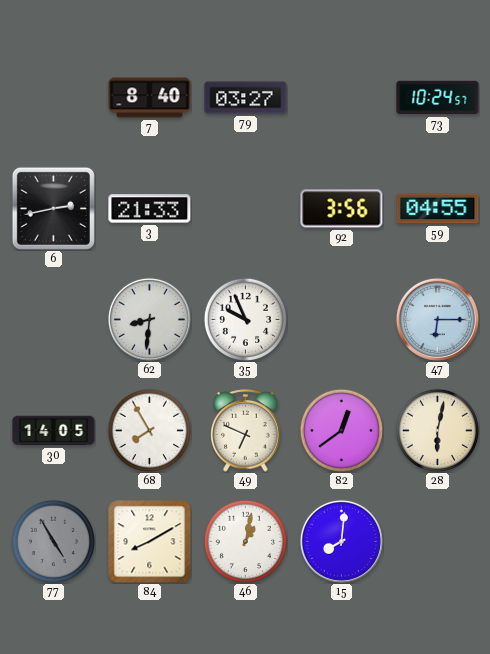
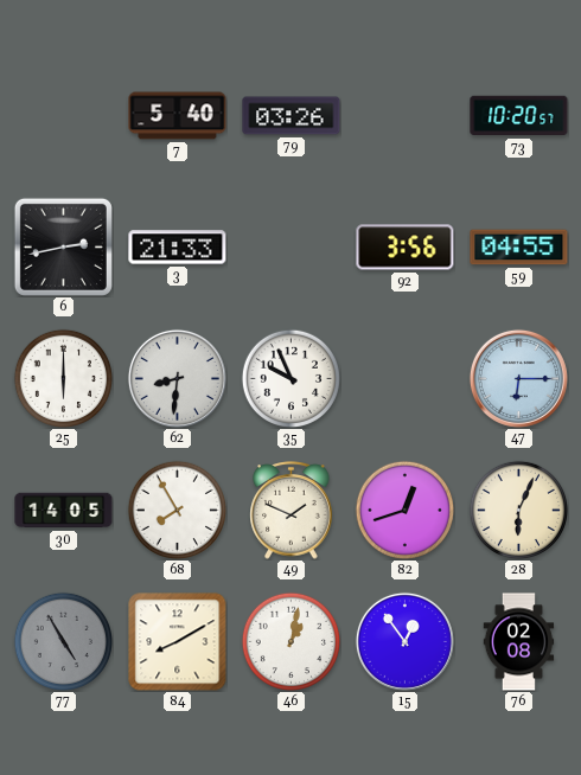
7: 8:40 -> 5:40 (178, 116)
79: 03:27 -> 03:26 (292, 116)
73: 10:24 -> 10:20 (519, 116)
25: none -> 6:00 (63, 378)
49: 6:49 -> 1:49 (292, 511)
82: 12:39 -> 12:42 (404, 510)
28: 6:02 -> 6:04 (518, 510)
15: 8:01 -> 12:54 (404, 641)
76: none -> 02:08 (519, 642)
